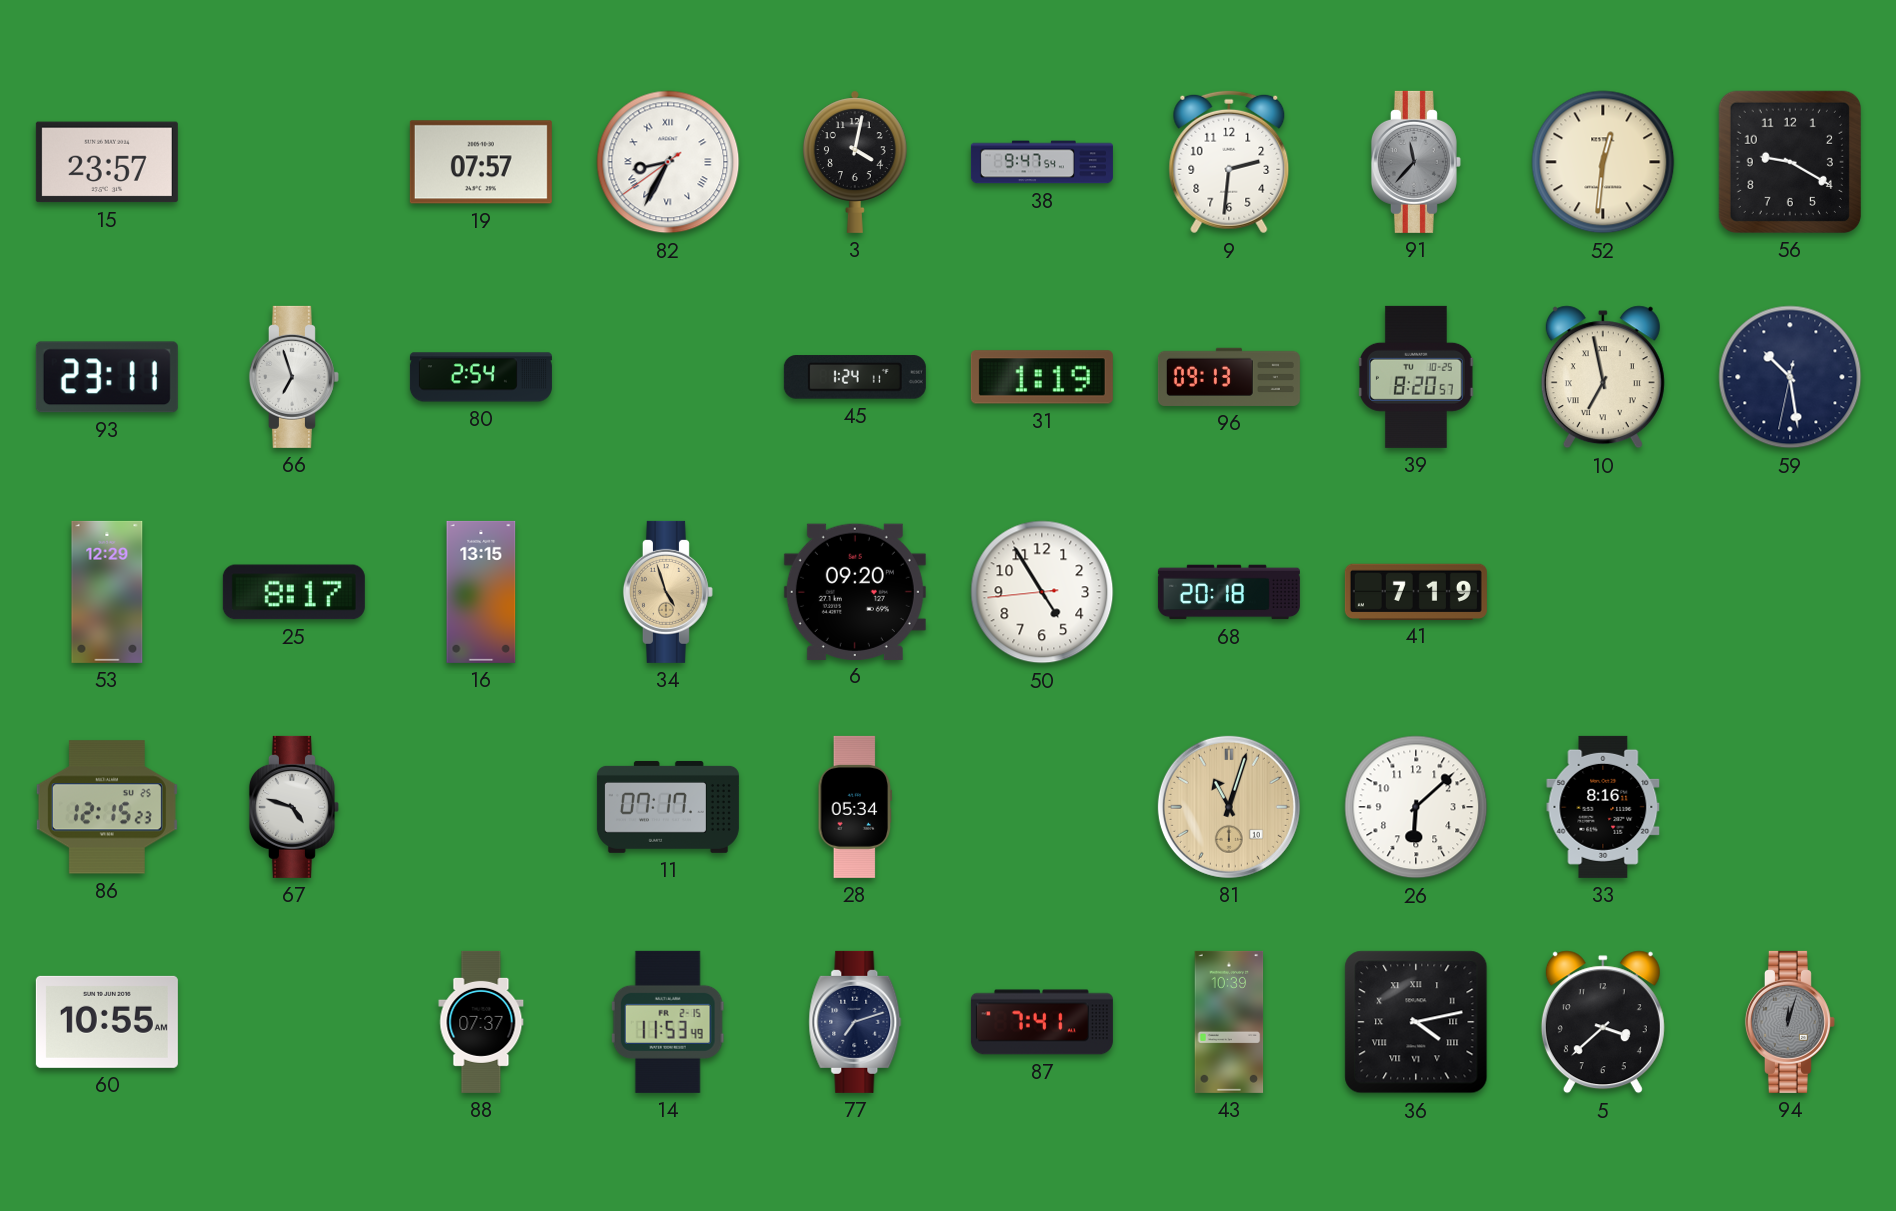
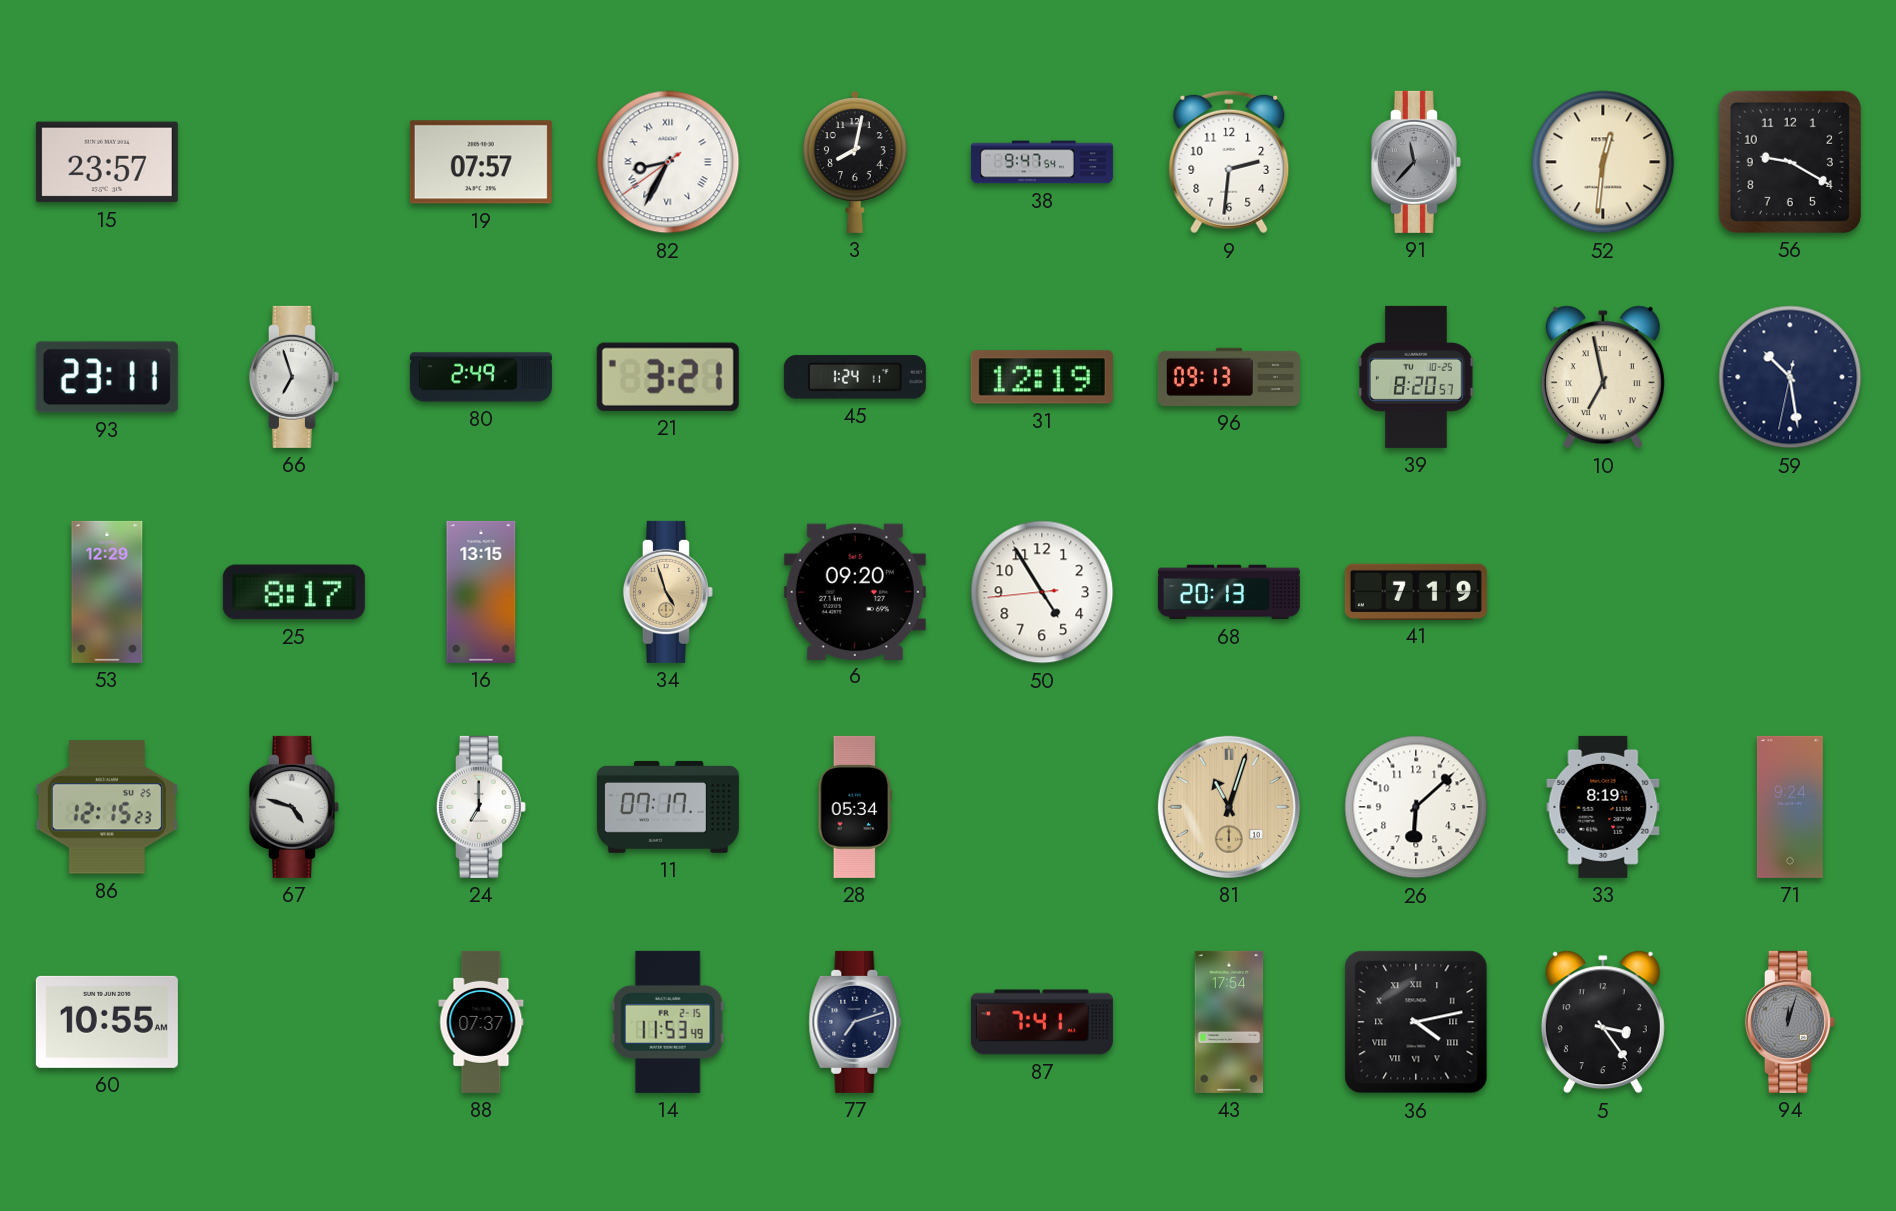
3: 4:02 -> 8:02 (856, 162)
80: 2:54 -> 2:49 (481, 377)
21: none -> 3:21 (668, 377)
31: 1:19 -> 12:19 (1042, 377)
68: 20:18 -> 20:13 (1229, 592)
24: none -> 7:00 (481, 807)
33: 8:16 -> 8:19 (1603, 807)
71: none -> 9:24 (1790, 807)
43: 10:39 -> 17:54 (1229, 1022)
5: 3:38 -> 3:24 (1603, 1022)
